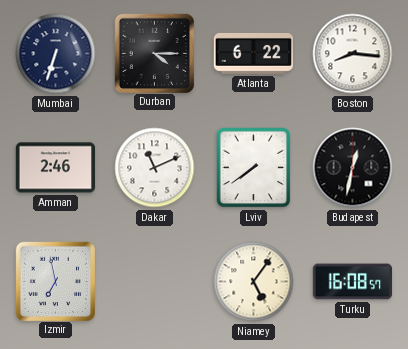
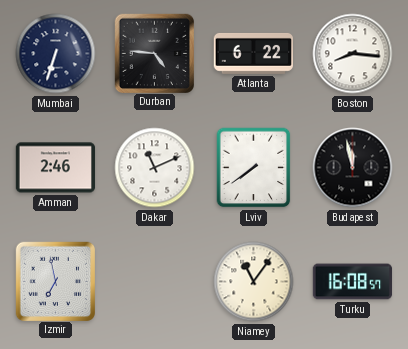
Durban: 4:15 -> 4:46 (154, 53)
Budapest: 12:32 -> 11:58 (353, 168)
Niamey: 5:06 -> 11:06 (254, 282)
